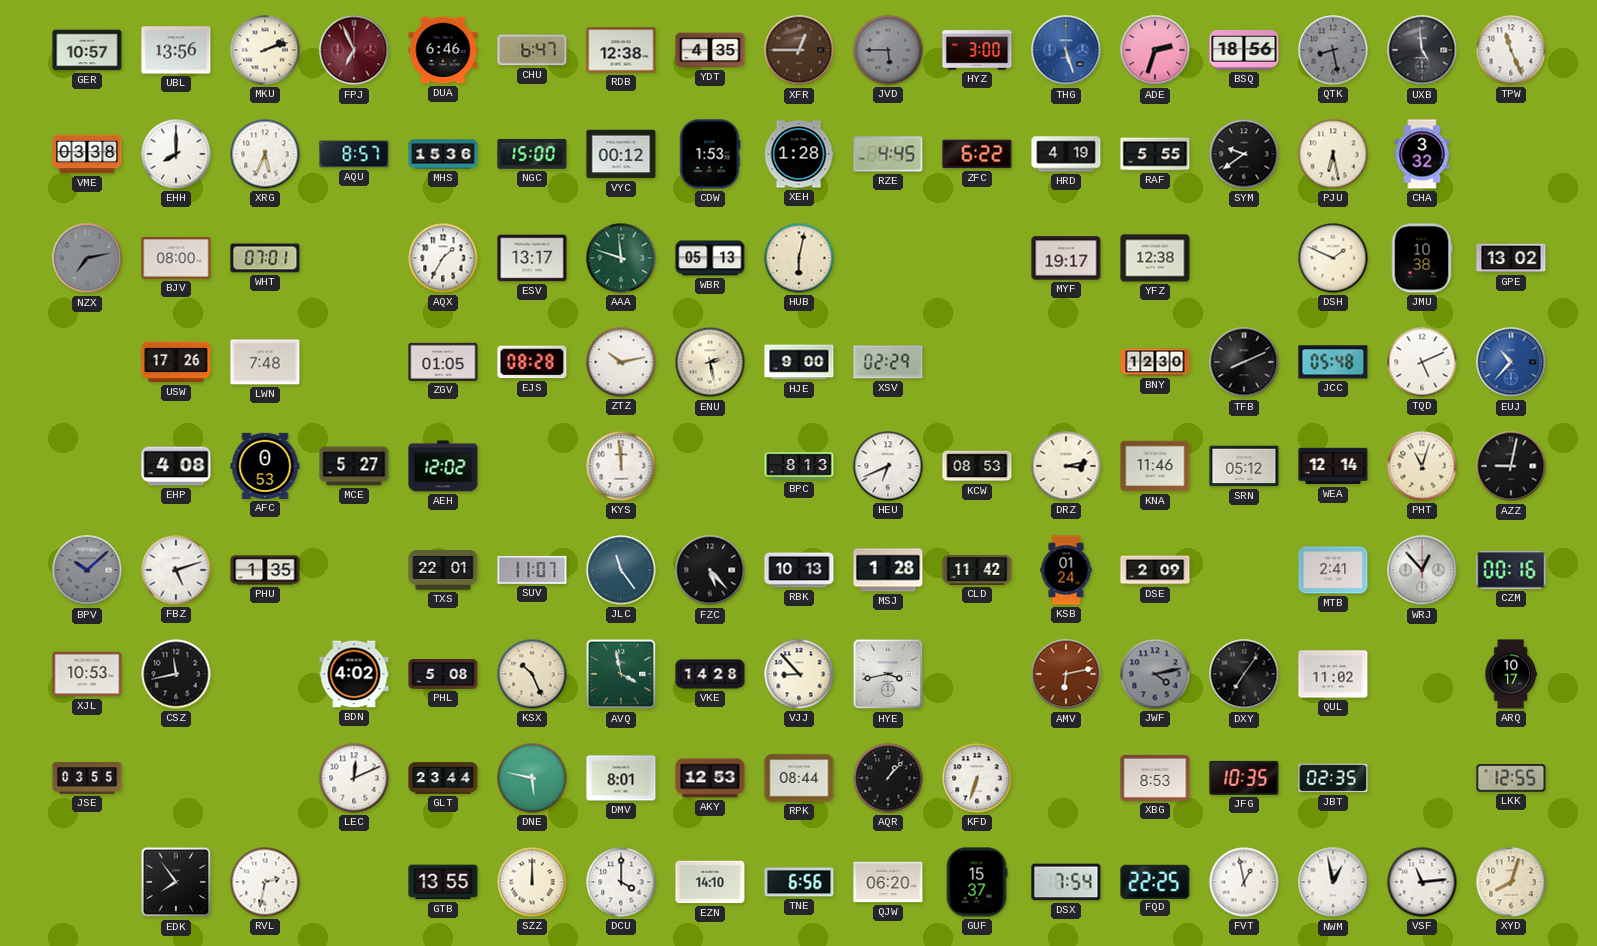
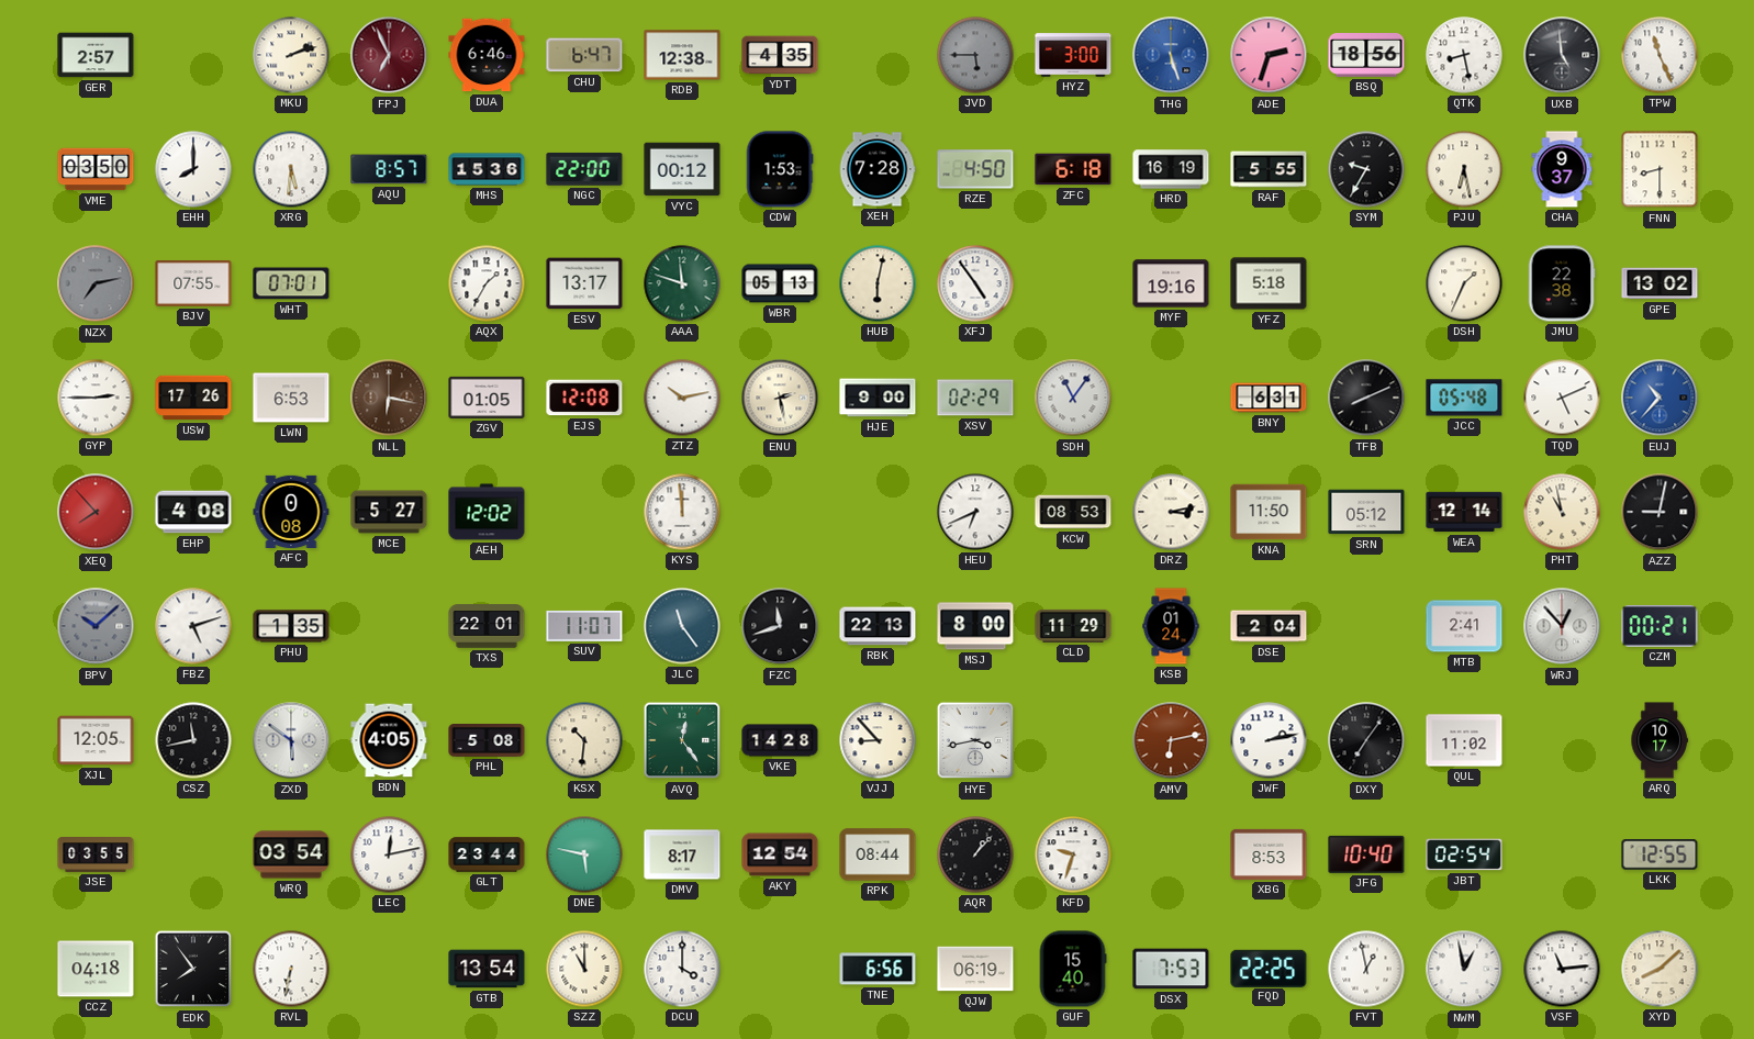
GER: 10:57 -> 2:57 (96, 55)
UBL: 13:56 -> none (176, 50)
XFR: 12:45 -> none (799, 50)
QTK dial: grey -> white (1464, 55)
VME: 03:38 -> 03:50 (96, 169)
XRG: 5:34 -> 5:31 (291, 169)
NGC: 15:00 -> 22:00 (584, 169)
XEH: 1:28 -> 7:28 (878, 169)
RZE: 4:45 -> 4:50 (975, 169)
ZFC: 6:22 -> 6:18 (1073, 169)
HRD: 4:19 -> 16:19 (1171, 169)
SYM: 9:39 -> 9:35 (1366, 169)
CHA: 3:32 -> 9:37 (1562, 169)
FNN: none -> 8:30 (1660, 169)
BJV: 08:00 -> 07:55 (193, 283)
XFJ: none -> 4:54 (975, 283)
MYF: 19:17 -> 19:16 (1171, 283)
YFZ: 12:38 -> 5:18 (1269, 283)
DSH: 1:49 -> 1:34 (1464, 283)
JMU: 10:38 -> 22:38 (1562, 283)
GYP: none -> 2:45 (96, 398)
LWN: 7:48 -> 6:53 (291, 398)
NLL: none -> 6:17 (389, 398)
EJS: 08:28 -> 12:08 (584, 398)
SDH: none -> 11:06 (1073, 398)
BNY: 12:30 -> 6:31 (1269, 398)
XEQ: none -> 7:53 (96, 512)
AFC: 0:53 -> 0:08 (291, 512)
BPC: 8:13 -> none (799, 466)
KNA: 11:46 -> 11:50 (1269, 512)
PHT: 11:03 -> 10:58 (1562, 512)
FZC: 5:23 -> 11:42 (780, 626)
RBK: 10:13 -> 22:13 (878, 626)
MSJ: 1:28 -> 8:00 (975, 626)
CLD: 11:42 -> 11:29 (1073, 626)
DSE: 2:09 -> 2:04 (1269, 626)
CZM: 00:16 -> 00:21 (1660, 627)
XJL: 10:53 -> 12:05 (96, 740)
ZXD: none -> 5:51 (291, 740)
BDN: 4:02 -> 4:05 (389, 740)
KSX: 10:26 -> 10:31 (584, 740)
AVQ: 3:58 -> 12:24 (682, 740)
JWF: 4:13 -> 2:13 (1269, 740)
JWF dial: grey -> white (1269, 740)
WRQ: none -> 03:54 (291, 854)
LEC: 12:11 -> 12:13 (389, 854)
DMV: 8:01 -> 8:17 (682, 854)
AKY: 12:53 -> 12:54 (780, 854)
KFD: 6:33 -> 9:33 (1073, 854)
JFG: 10:35 -> 10:40 (1366, 854)
JBT: 02:35 -> 02:54 (1464, 854)
CCZ: none -> 04:18 (96, 969)
RVL: 2:32 -> 6:32 (291, 969)
GTB: 13:55 -> 13:54 (487, 969)
SZZ: 12:00 -> 11:00 (584, 969)
EZN: 14:10 -> none (710, 882)
QJW: 06:20 -> 06:19 (975, 969)
GUF: 15:37 -> 15:40 (1073, 969)
DSX: 7:54 -> 7:53 (1171, 969)
XYD: 8:03 -> 8:08 (1660, 969)
